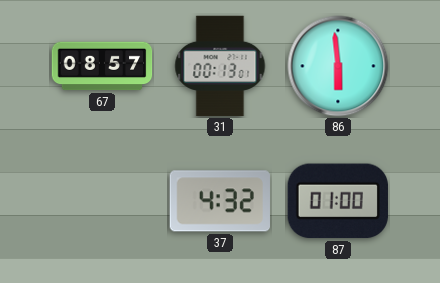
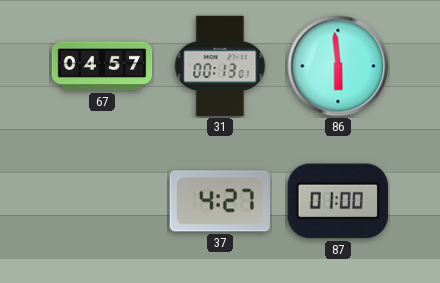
67: 08:57 -> 04:57 (102, 66)
37: 4:32 -> 4:27 (220, 201)
